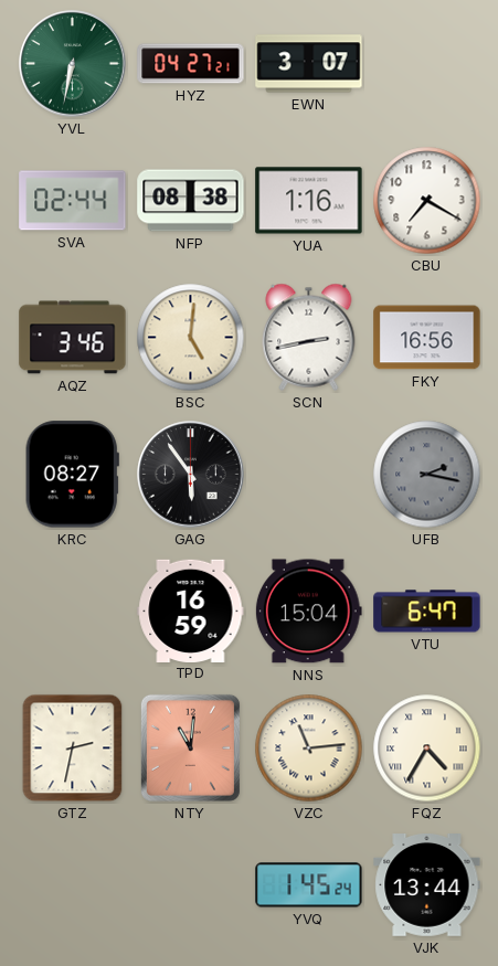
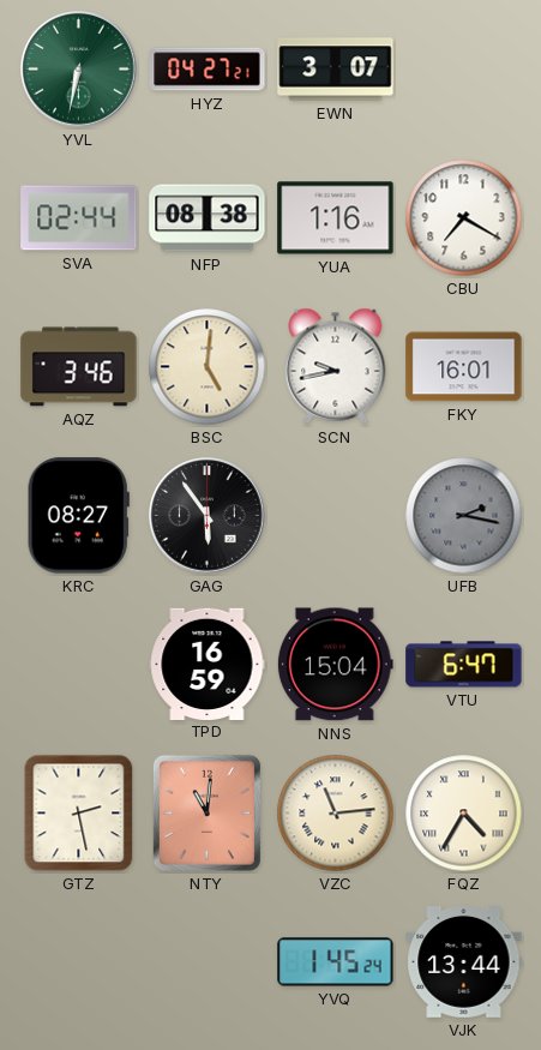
SCN: 2:43 -> 9:43 (336, 366)
FKY: 16:56 -> 16:01 (464, 367)
GTZ: 2:32 -> 2:28 (79, 814)
